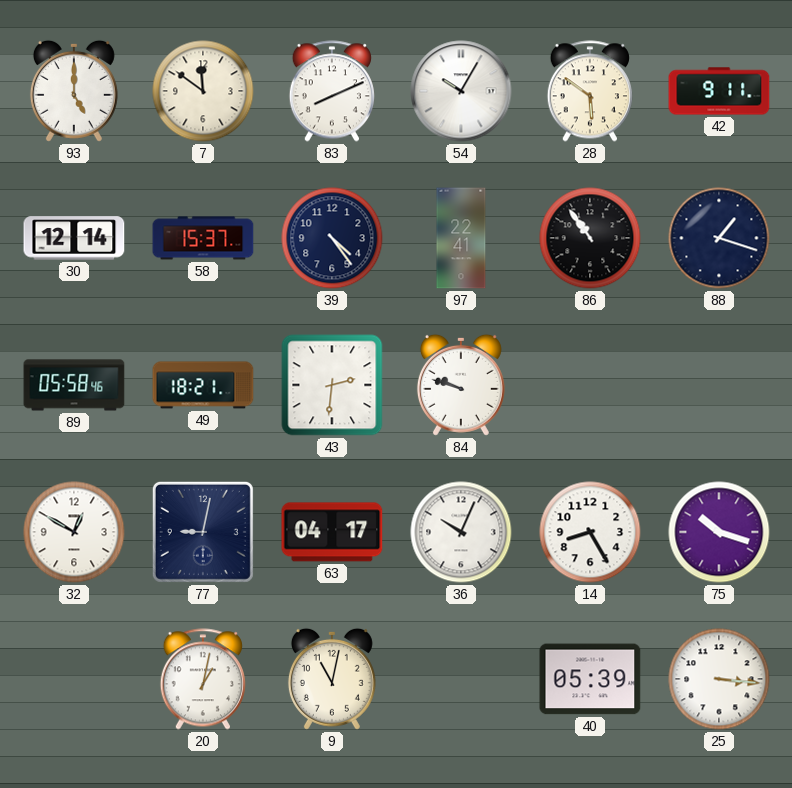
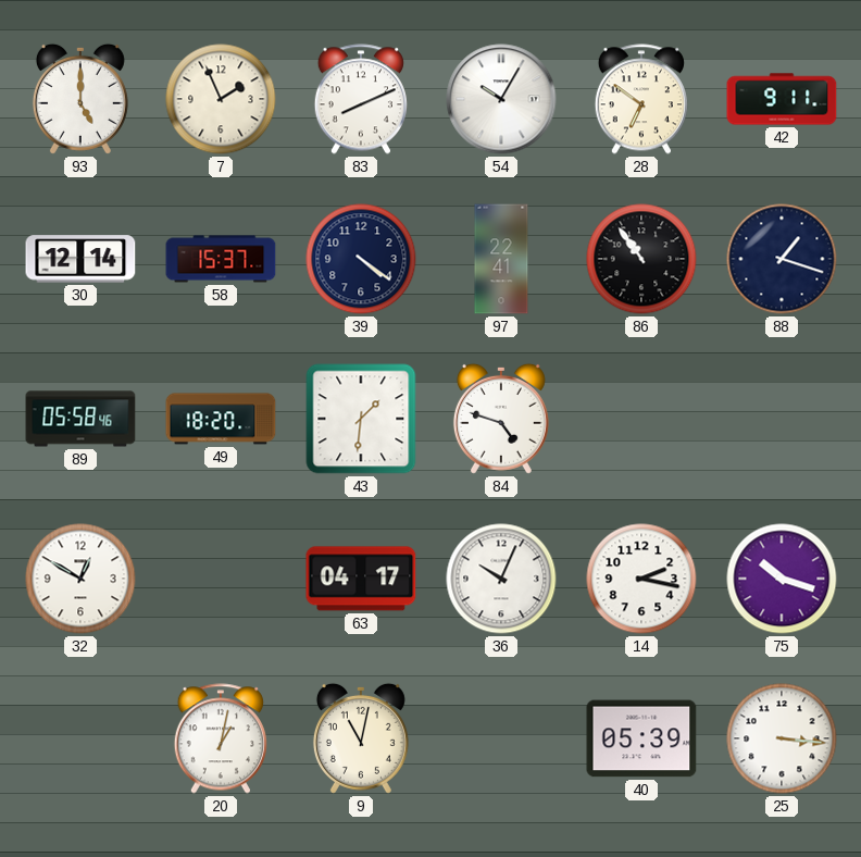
7: 11:51 -> 1:56 (221, 99)
28: 5:51 -> 6:51 (641, 99)
39: 4:24 -> 4:21 (361, 259)
49: 18:21 -> 18:20 (221, 419)
43: 2:31 -> 1:31 (361, 419)
84: 9:48 -> 4:48 (501, 419)
77: 9:02 -> none (203, 532)
14: 8:25 -> 2:17 (641, 579)
